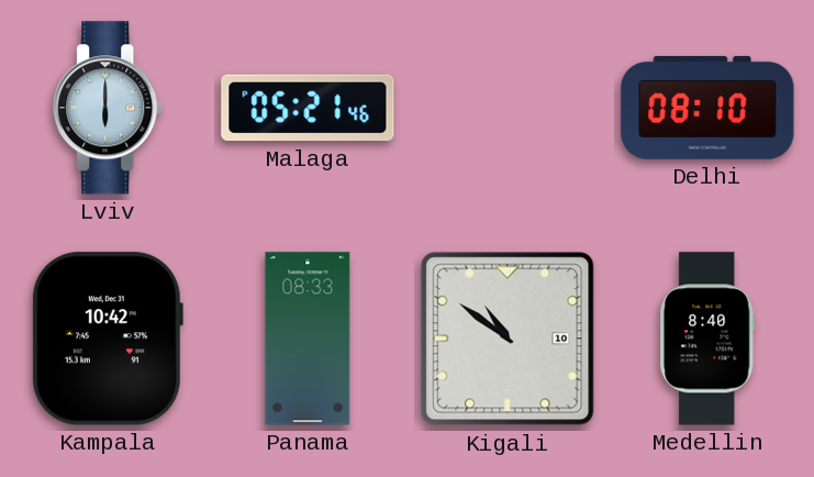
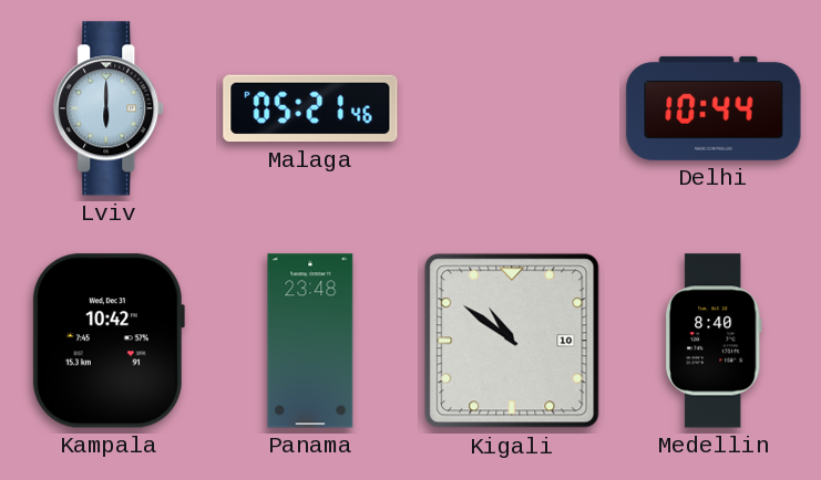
Delhi: 08:10 -> 10:44 (714, 108)
Panama: 08:33 -> 23:48 (310, 341)
